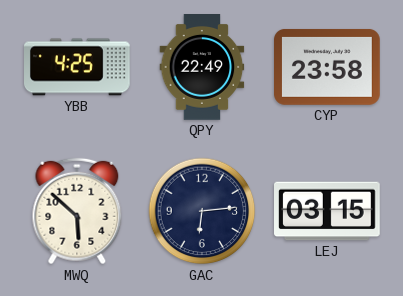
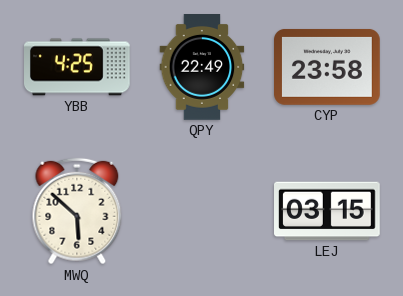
GAC: 6:14 -> none (202, 211)
